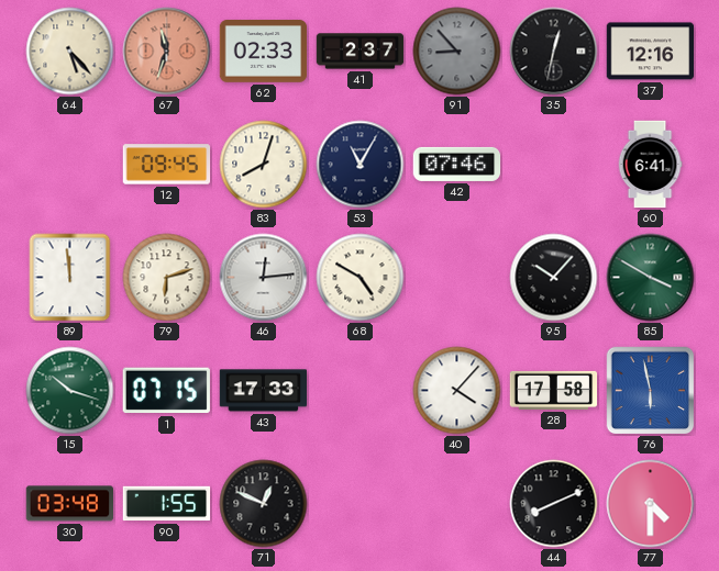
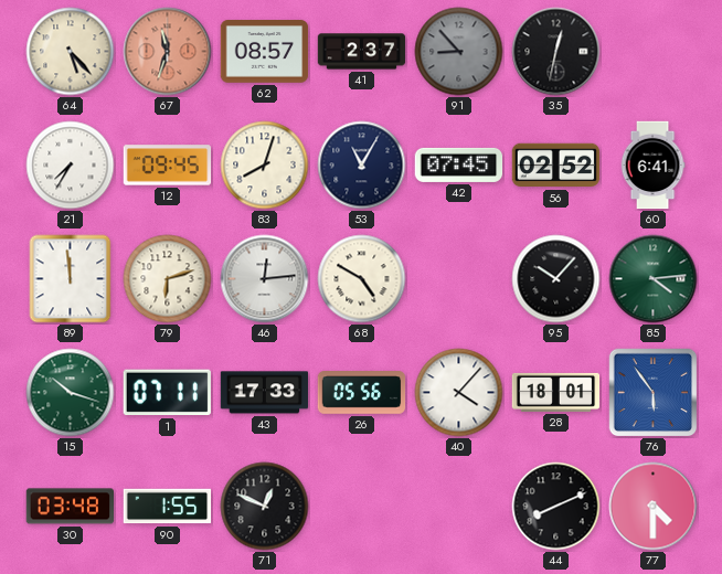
62: 02:33 -> 08:57 (265, 52)
37: 12:16 -> none (651, 52)
21: none -> 7:35 (71, 166)
42: 07:46 -> 07:45 (459, 164)
56: none -> 02:52 (556, 166)
85: 3:50 -> 4:14 (654, 279)
1: 07:15 -> 07:11 (167, 393)
26: none -> 05:56 (362, 393)
28: 17:58 -> 18:01 (556, 392)
76: 5:58 -> 5:54 (654, 393)
